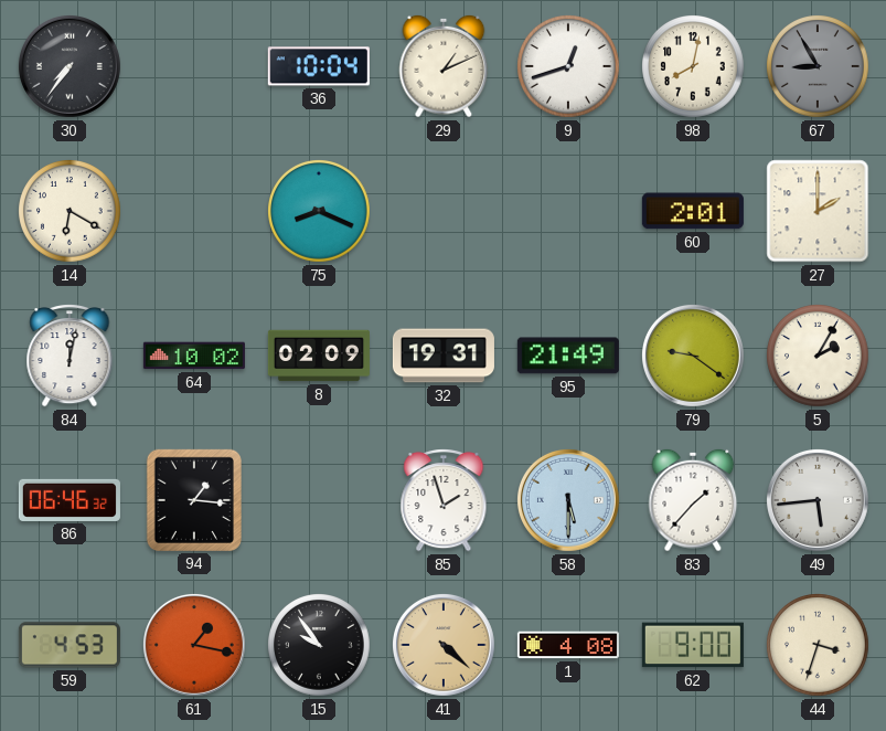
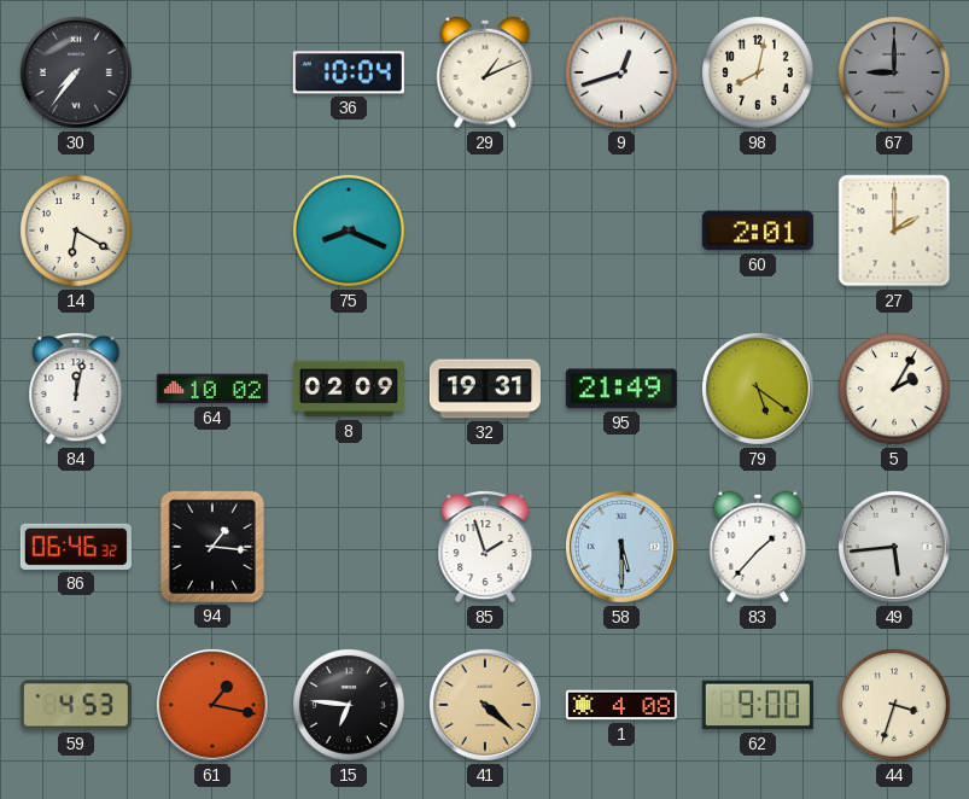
67: 8:55 -> 9:00 (895, 74)
79: 9:21 -> 5:21 (758, 389)
15: 9:54 -> 6:46 (350, 706)
